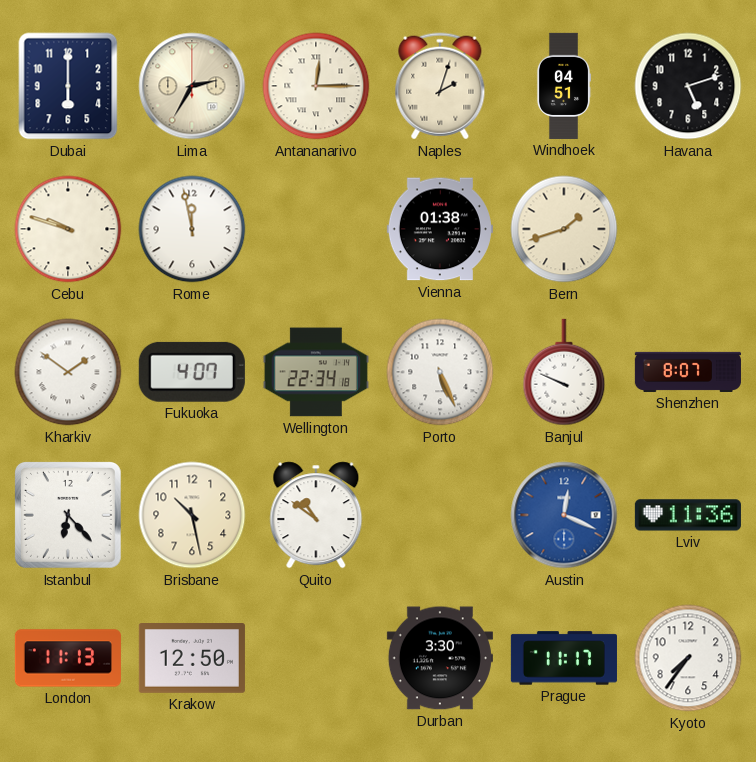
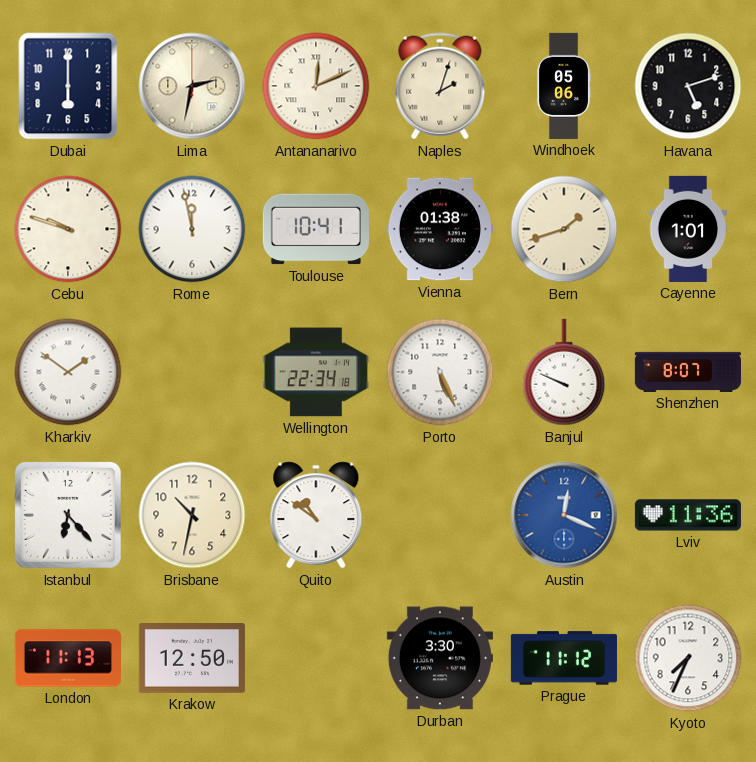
Lima: 2:35 -> 2:32 (192, 86)
Antananarivo: 12:15 -> 12:11 (316, 86)
Windhoek: 04:51 -> 05:06 (563, 86)
Toulouse: none -> 10:41 (316, 229)
Cayenne: none -> 1:01 (688, 229)
Fukuoka: 4:07 -> none (192, 372)
Brisbane: 10:28 -> 10:32 (192, 515)
Prague: 11:17 -> 11:12 (564, 658)
Kyoto: 7:36 -> 7:34 (688, 658)
